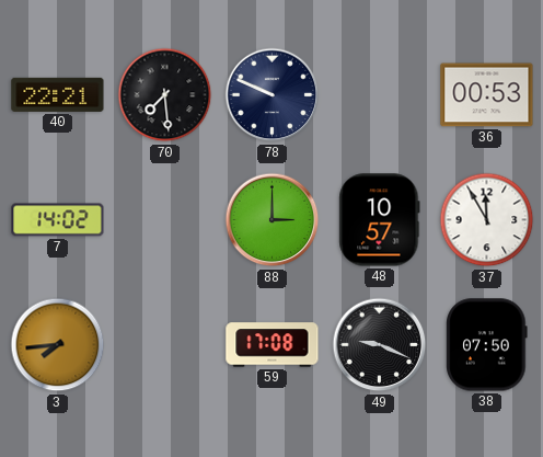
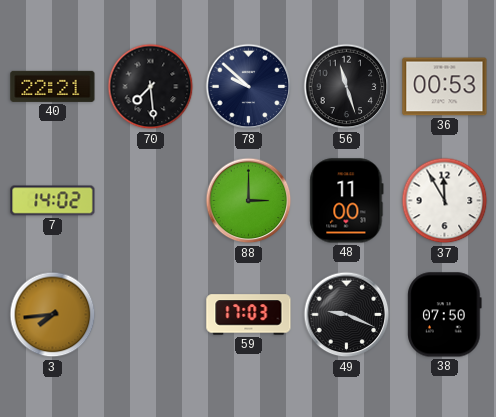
78: 9:49 -> 9:52 (249, 87)
56: none -> 11:27 (347, 87)
48: 10:57 -> 11:00 (347, 201)
59: 17:08 -> 17:03 (249, 315)
